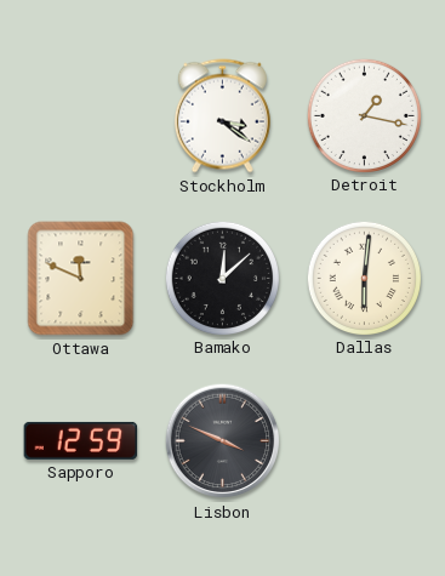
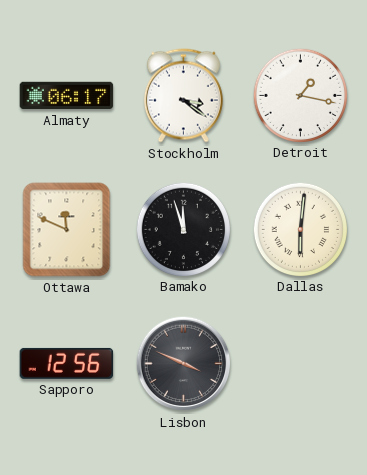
Almaty: none -> 06:17 (67, 96)
Bamako: 12:08 -> 11:57 (183, 229)
Sapporo: 12:59 -> 12:56 (67, 363)
